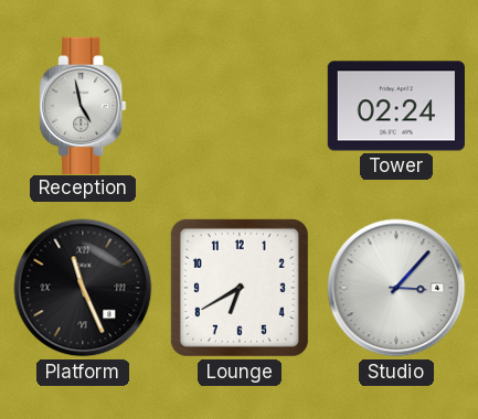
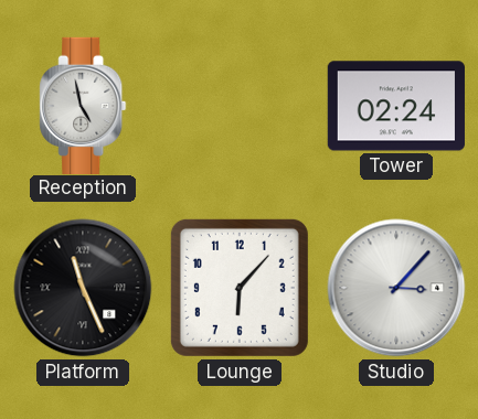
Lounge: 6:40 -> 6:07 (240, 288)
